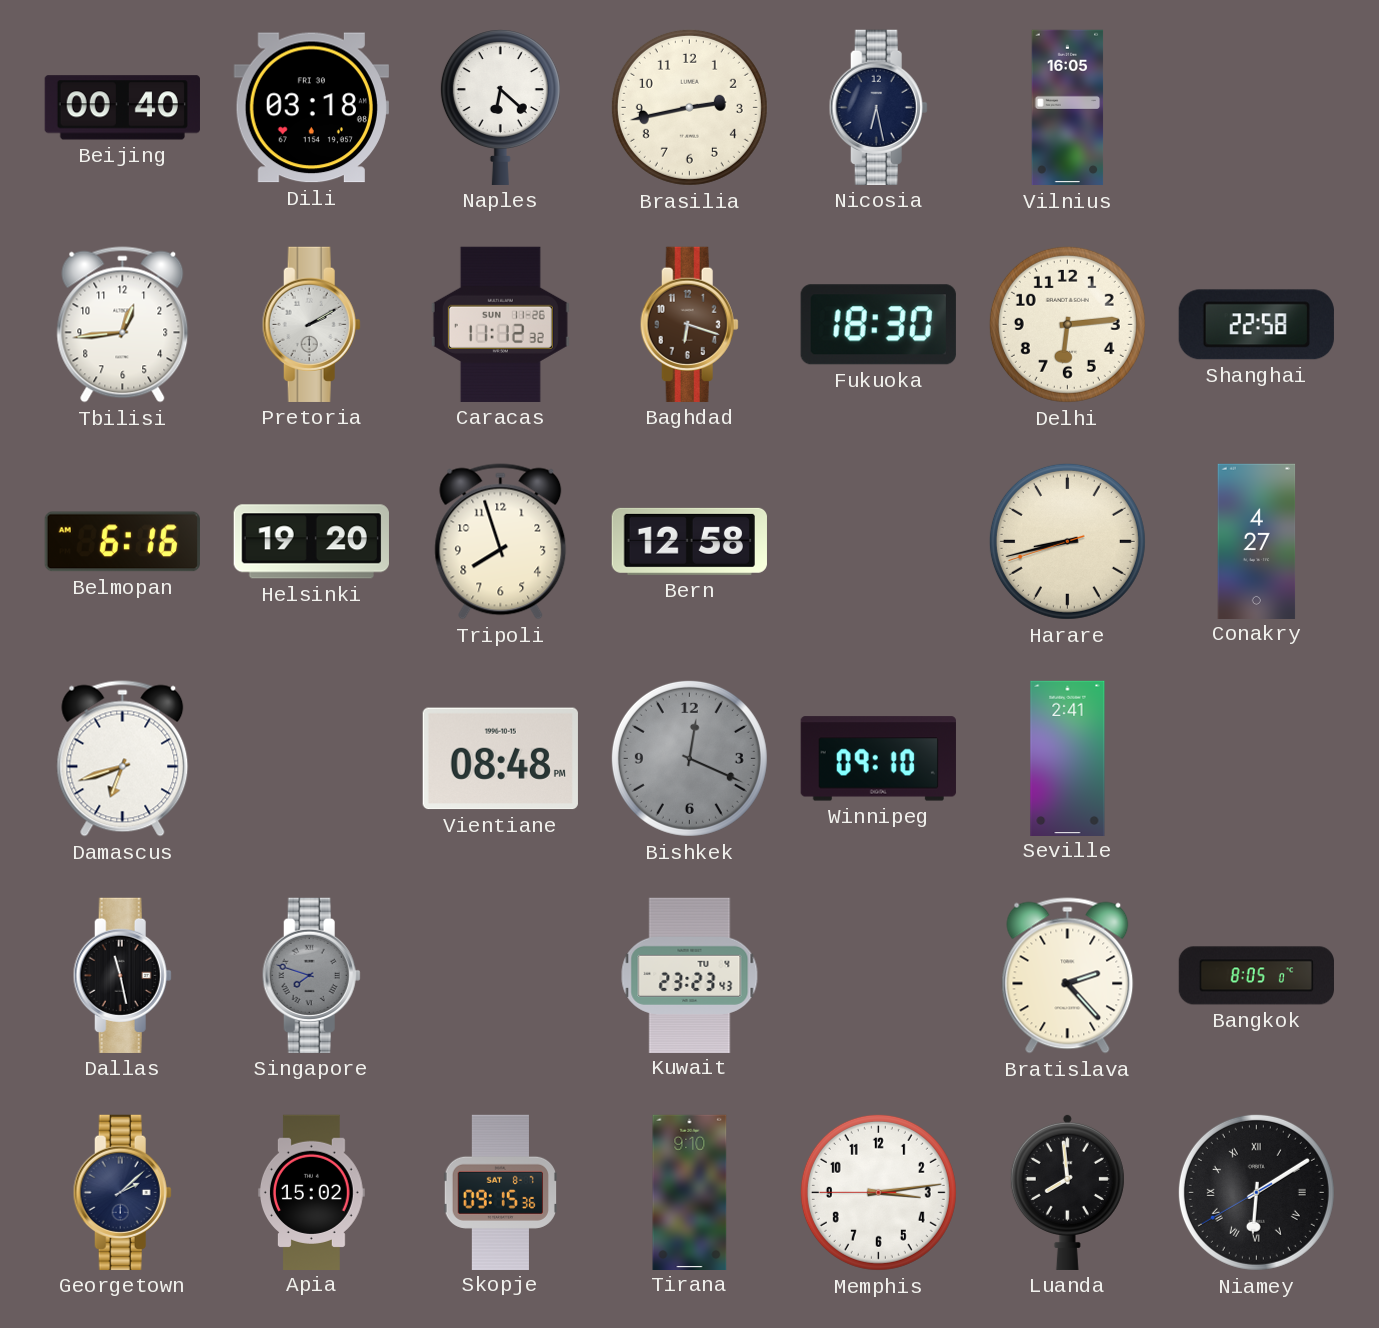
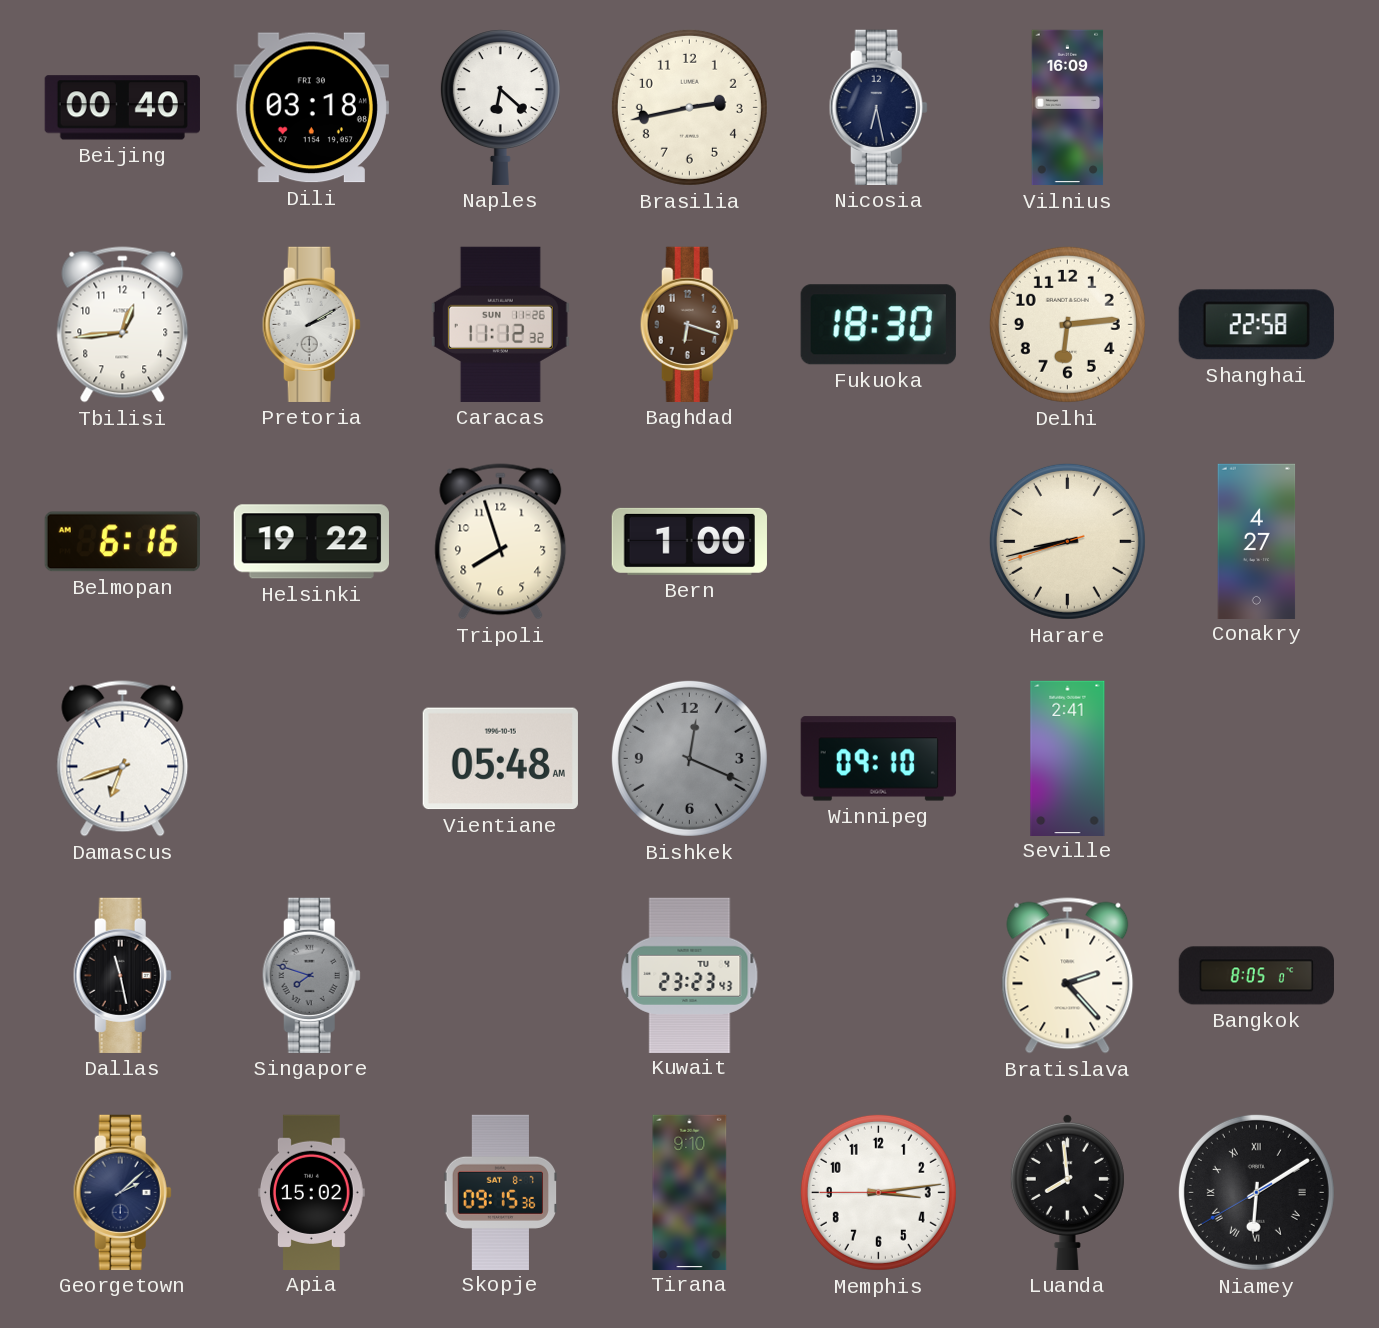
Vilnius: 16:05 -> 16:09 (1068, 108)
Helsinki: 19:20 -> 19:22 (311, 542)
Bern: 12:58 -> 1:00 (689, 541)
Vientiane: 08:48 -> 05:48 (500, 759)
